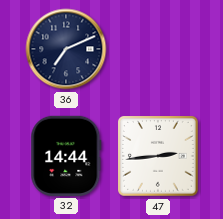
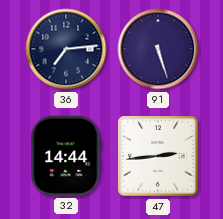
36: 7:11 -> 7:14 (66, 49)
91: none -> 5:27 (158, 49)
